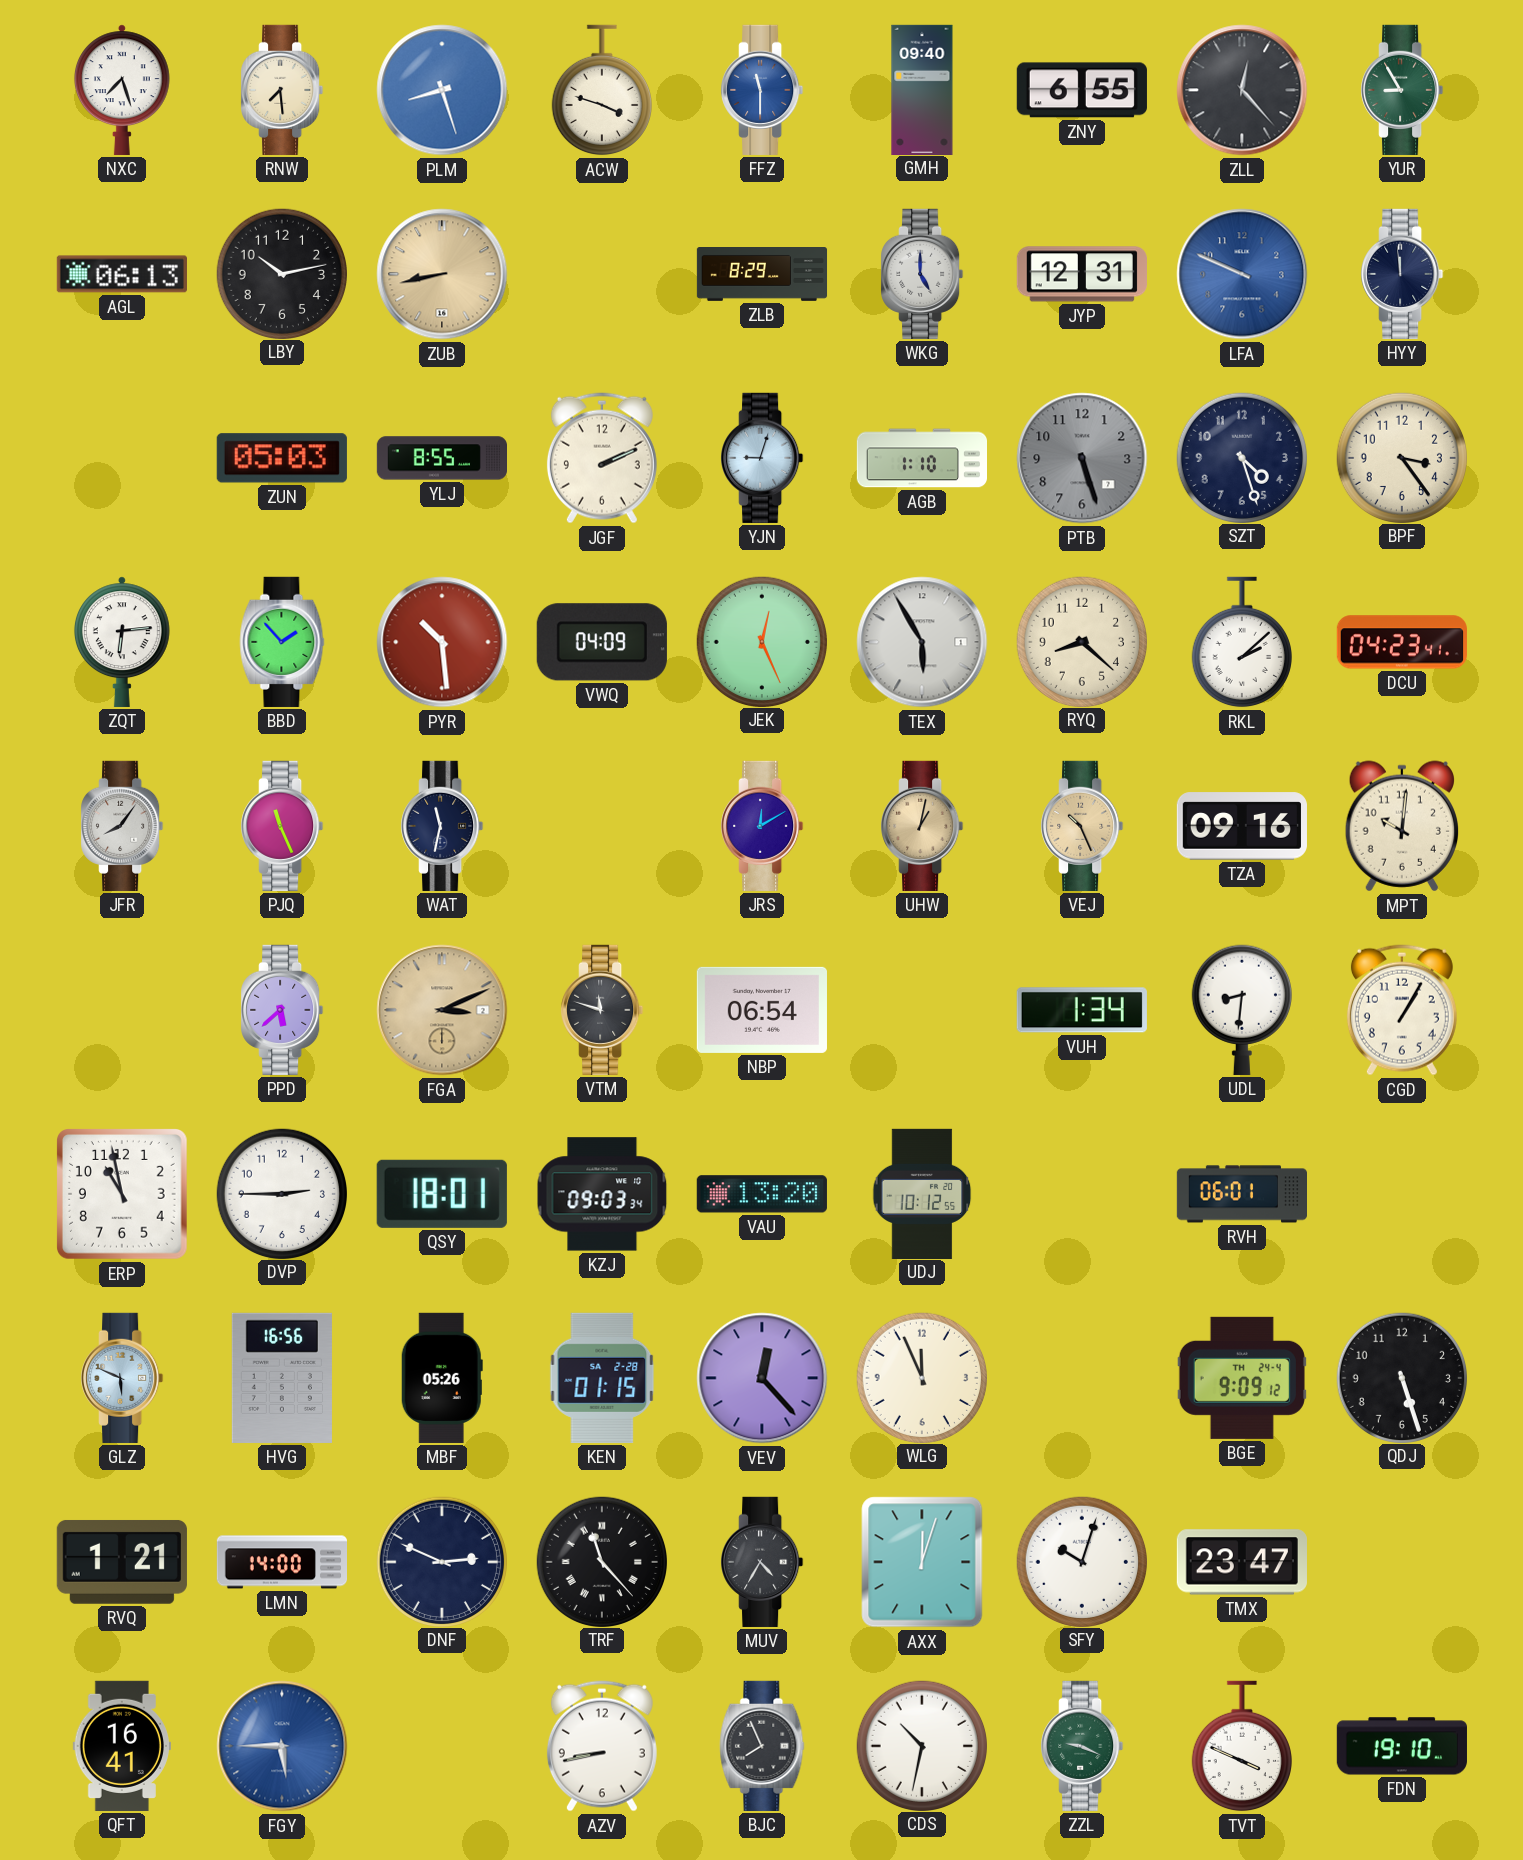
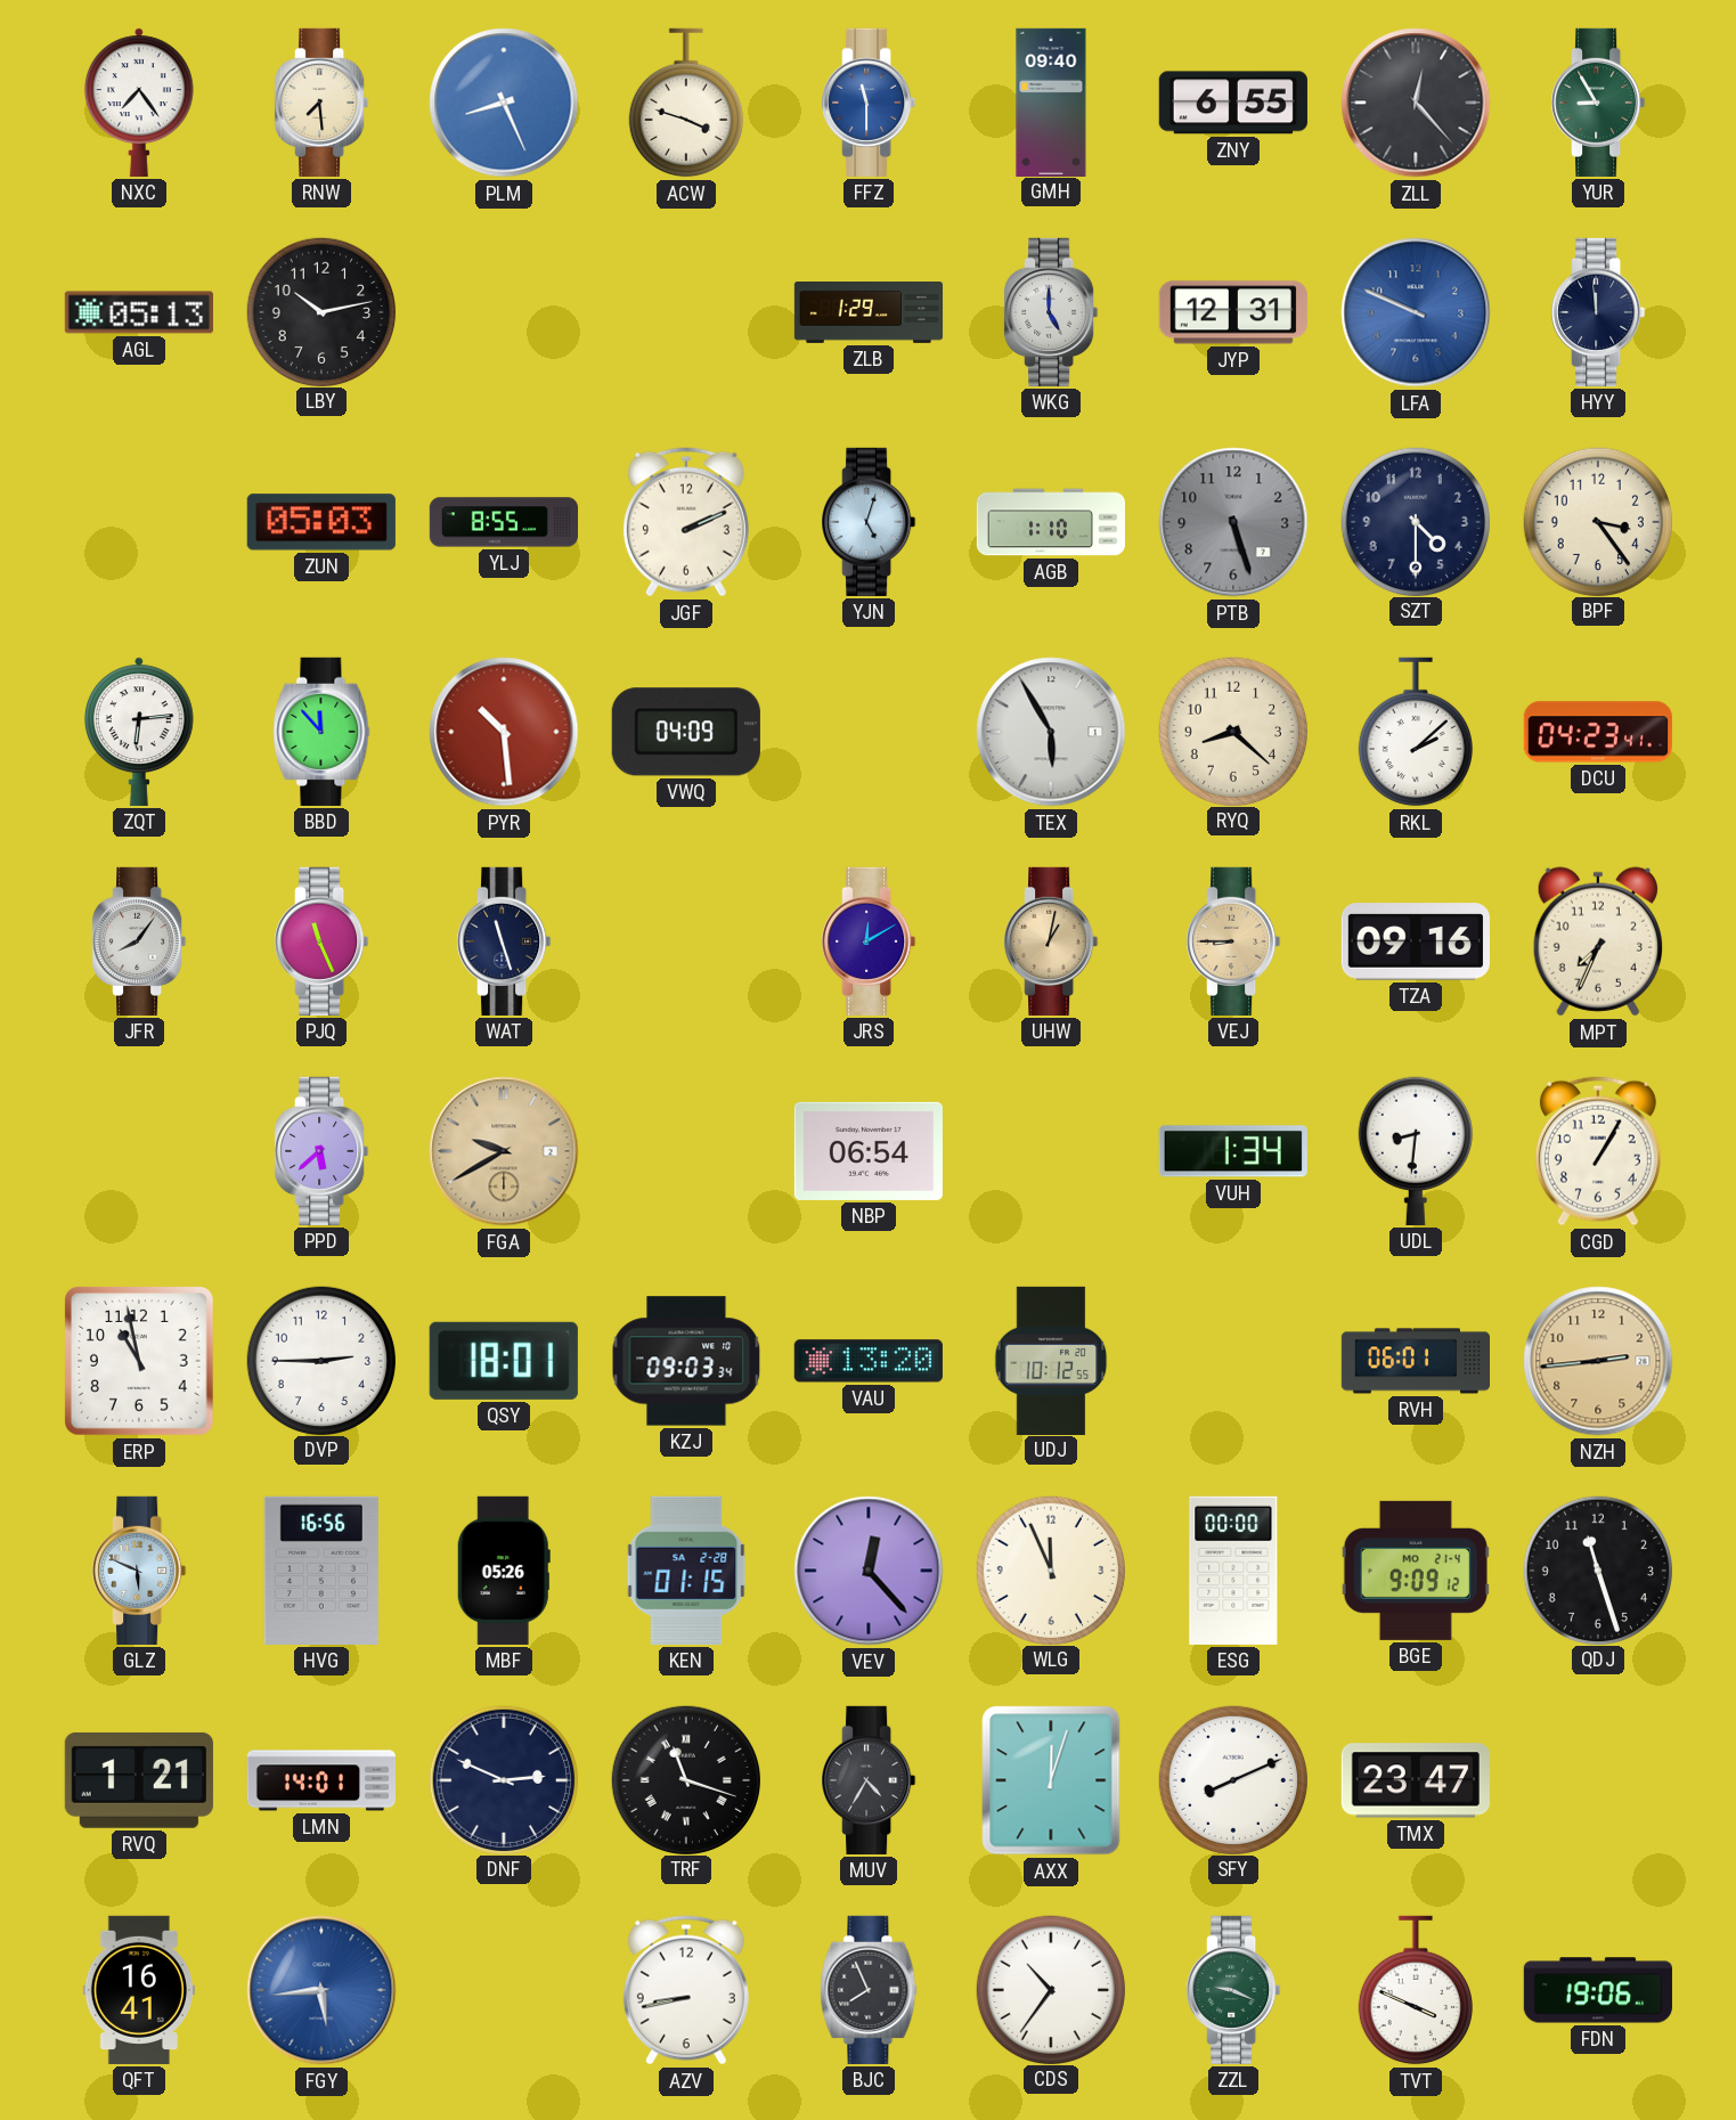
NXC: 7:27 -> 7:24 (139, 103)
PLM: 8:27 -> 8:26 (504, 103)
AGL: 06:13 -> 05:13 (139, 312)
ZUB: 8:43 -> none (442, 274)
ZLB: 8:29 -> 1:29 (869, 313)
YJN: 9:03 -> 5:03 (869, 522)
SZT: 4:27 -> 4:30 (1415, 521)
BBD: 1:53 -> 11:53 (321, 732)
JEK: 12:26 -> none (761, 641)
WAT: 11:32 -> 11:27 (504, 941)
VEJ: 10:26 -> 8:45 (1233, 941)
MPT: 10:01 -> 7:34 (1597, 941)
FGA: 3:11 -> 9:40 (504, 1151)
VTM: 11:48 -> none (602, 1010)
NZH: none -> 2:44 (1598, 1361)
ESG: none -> 00:00 (1233, 1571)
BGE date: TH 24-4 -> MO 21-4 (1416, 1571)
QDJ: 5:27 -> 11:27 (1597, 1569)
LMN: 14:00 -> 14:01 (320, 1780)
TRF: 11:23 -> 11:18 (685, 1779)
SFY: 10:03 -> 8:11 (1232, 1779)
FGY: 5:45 -> 5:44 (321, 1990)
CDS: 10:32 -> 10:36 (1050, 1989)
FDN: 19:10 -> 19:06 (1598, 1990)
